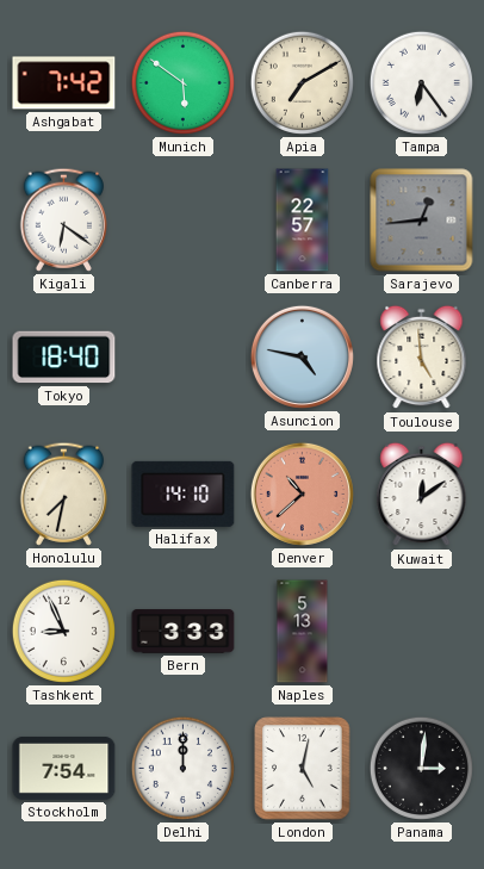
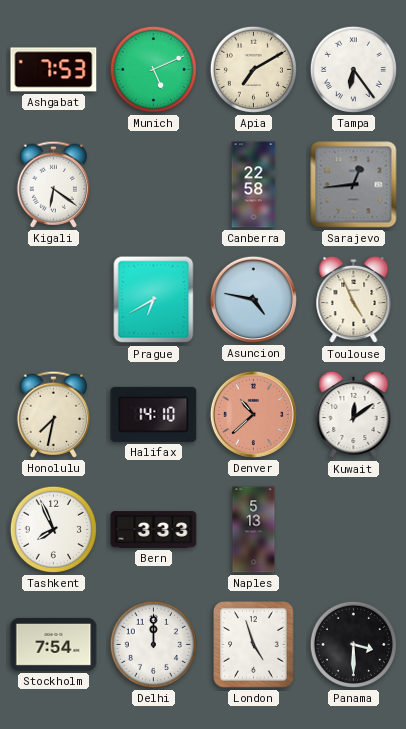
Ashgabat: 7:42 -> 7:53 (54, 70)
Munich: 5:51 -> 5:11 (153, 69)
Canberra: 22:57 -> 22:58 (254, 185)
Tokyo: 18:40 -> none (64, 358)
Prague: none -> 6:40 (154, 300)
Toulouse: 4:59 -> 4:56 (354, 300)
Tashkent: 8:56 -> 7:56 (53, 529)
London: 5:02 -> 4:57 (254, 645)
Panama: 3:01 -> 3:30 (353, 644)
